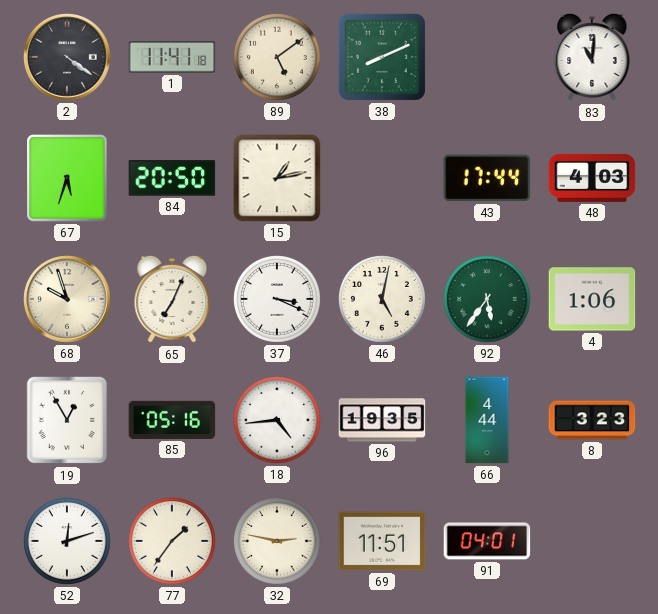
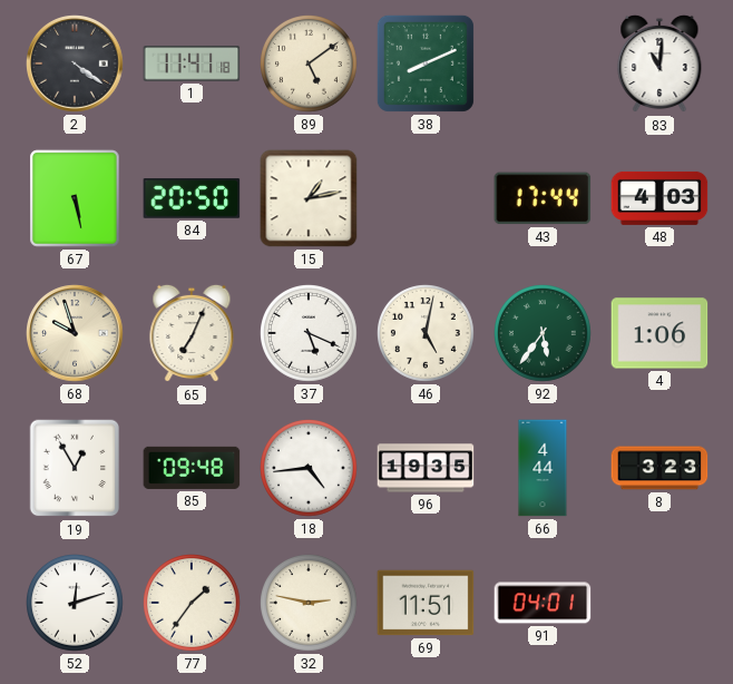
67: 5:33 -> 5:28 (75, 198)
37: 3:19 -> 5:19 (310, 334)
85: 05:16 -> 09:48 (192, 468)
